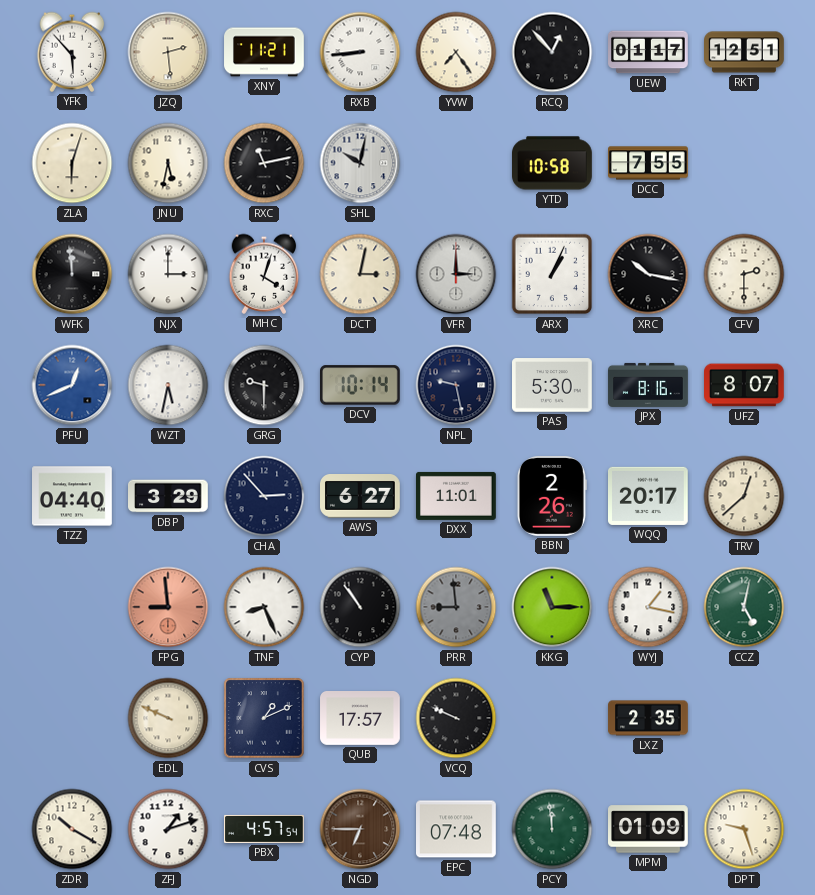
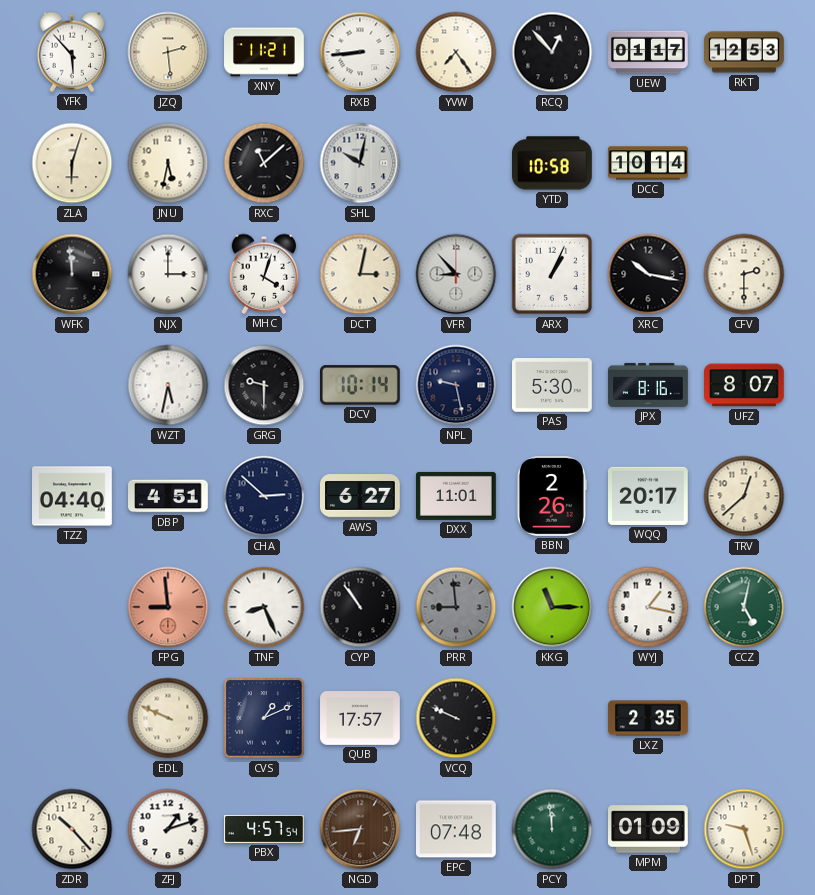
RKT: 12:51 -> 12:53 (744, 52)
RXC: 11:13 -> 11:08 (264, 163)
DCC: 7:55 -> 10:14 (648, 163)
VFR: 3:00 -> 8:53 (456, 274)
PFU: 12:41 -> none (72, 385)
DBP: 3:29 -> 4:51 (169, 496)
CHA: 2:53 -> 2:52 (264, 496)
ZDR: 10:20 -> 10:23 (72, 829)
NGD: 6:45 -> 6:44 (360, 829)
